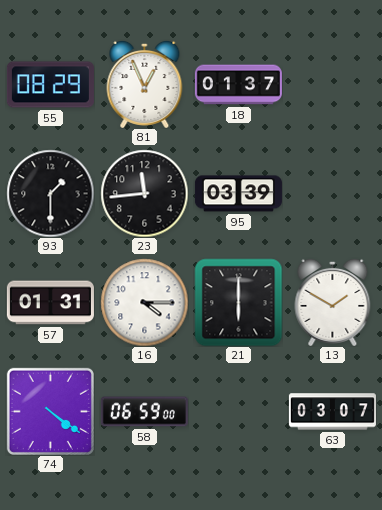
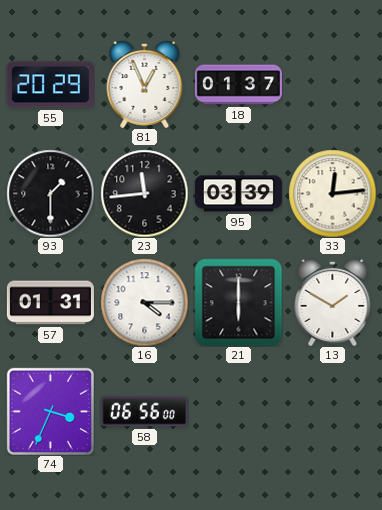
55: 08:29 -> 20:29 (50, 85)
33: none -> 12:14 (332, 193)
74: 4:21 -> 3:34 (50, 411)
58: 06:59 -> 06:56 (144, 412)
63: 03:07 -> none (332, 412)
